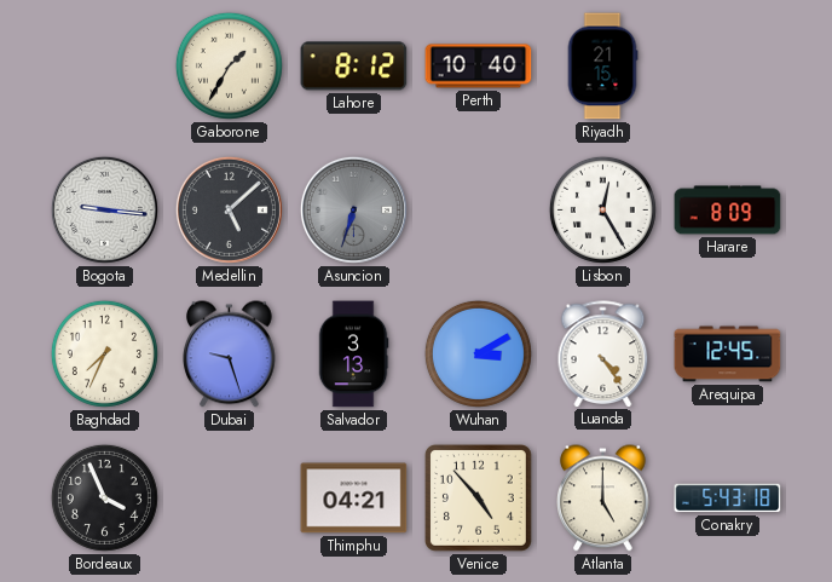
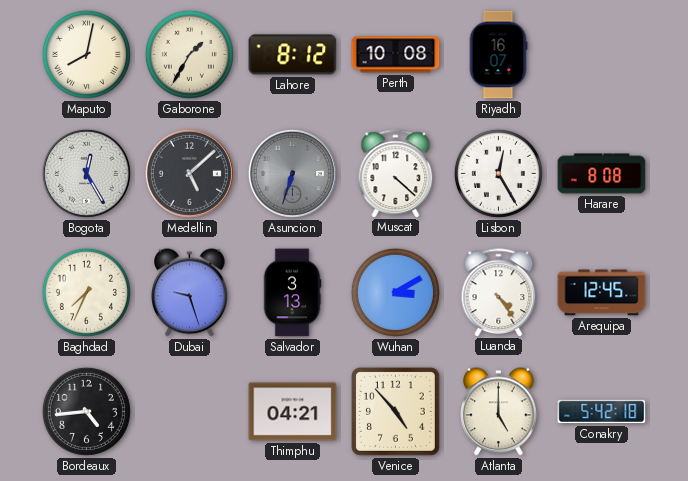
Maputo: none -> 8:02 (86, 54)
Perth: 10:40 -> 10:08 (396, 55)
Riyadh: 21:15 -> 16:07 (498, 55)
Bogota: 9:16 -> 12:25 (86, 173)
Muscat: none -> 4:22 (396, 173)
Harare: 8:09 -> 8:08 (602, 174)
Bordeaux: 3:56 -> 4:44 (86, 411)
Conakry: 5:43 -> 5:42 (602, 412)
